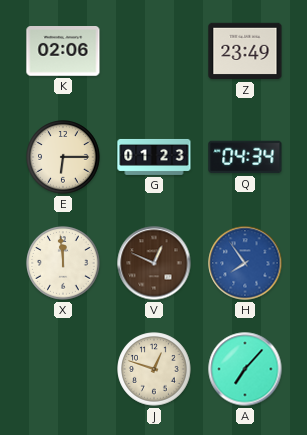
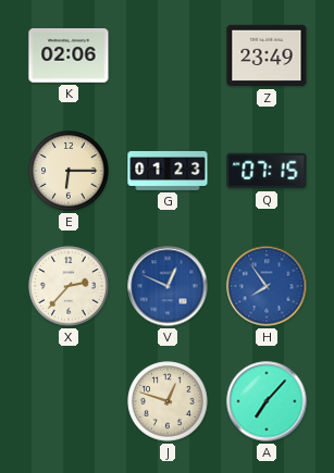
Q: 04:34 -> 07:15 (267, 171)
X: 11:59 -> 2:37 (69, 286)
V dial: brown -> blue (168, 286)
